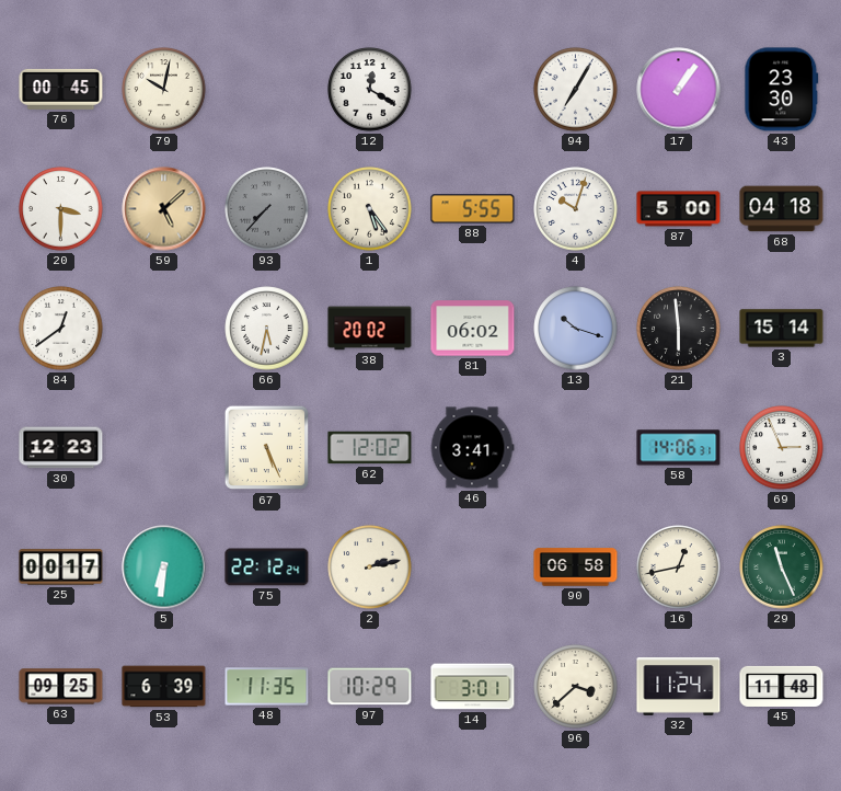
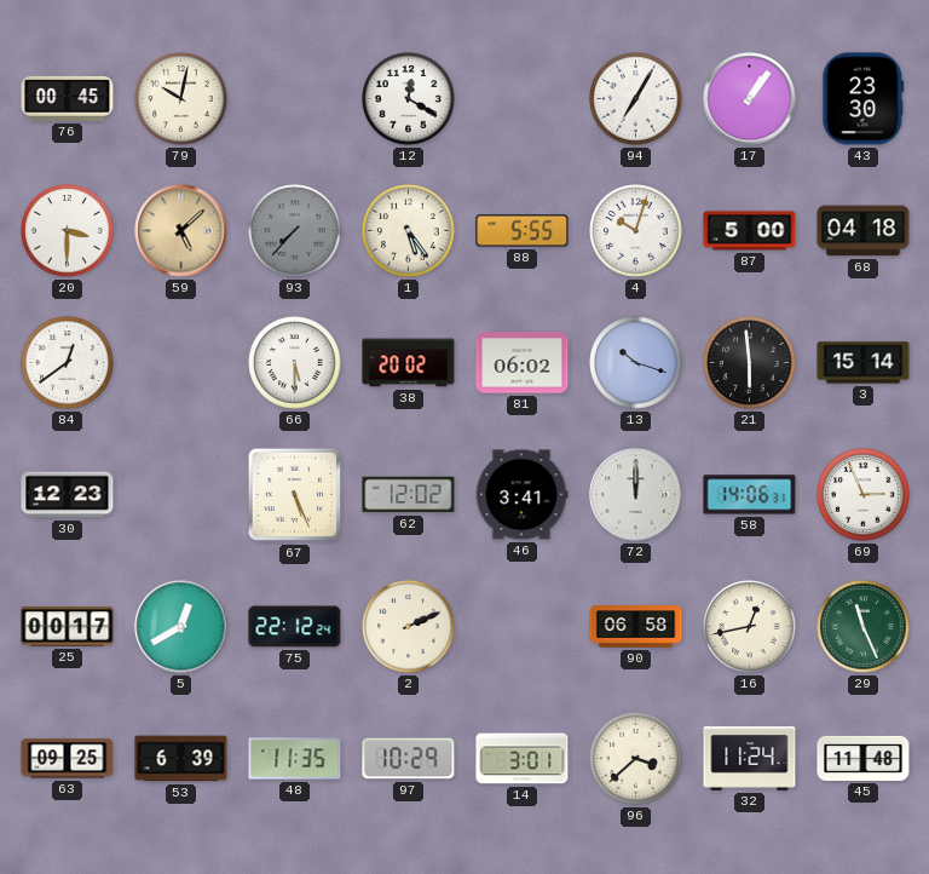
66: 5:32 -> 5:30 (295, 363)
72: none -> 12:00 (636, 495)
5: 6:31 -> 12:40 (181, 627)
2: 2:13 -> 2:11 (409, 627)
